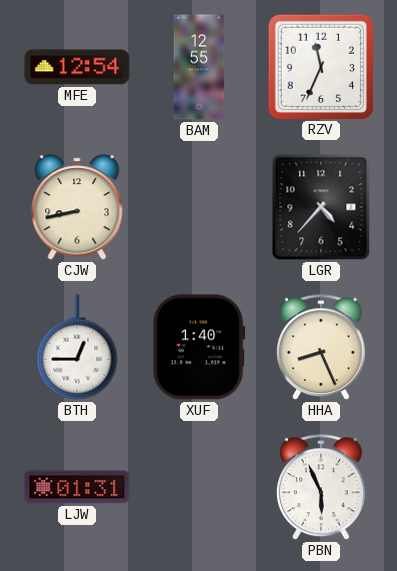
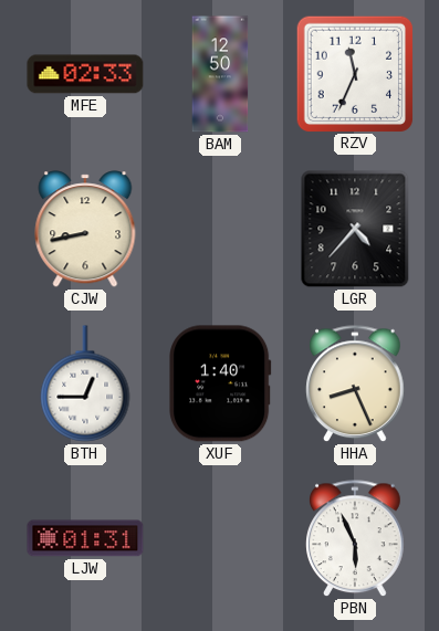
MFE: 12:54 -> 02:33 (85, 74)
BAM: 12:55 -> 12:50 (220, 74)
